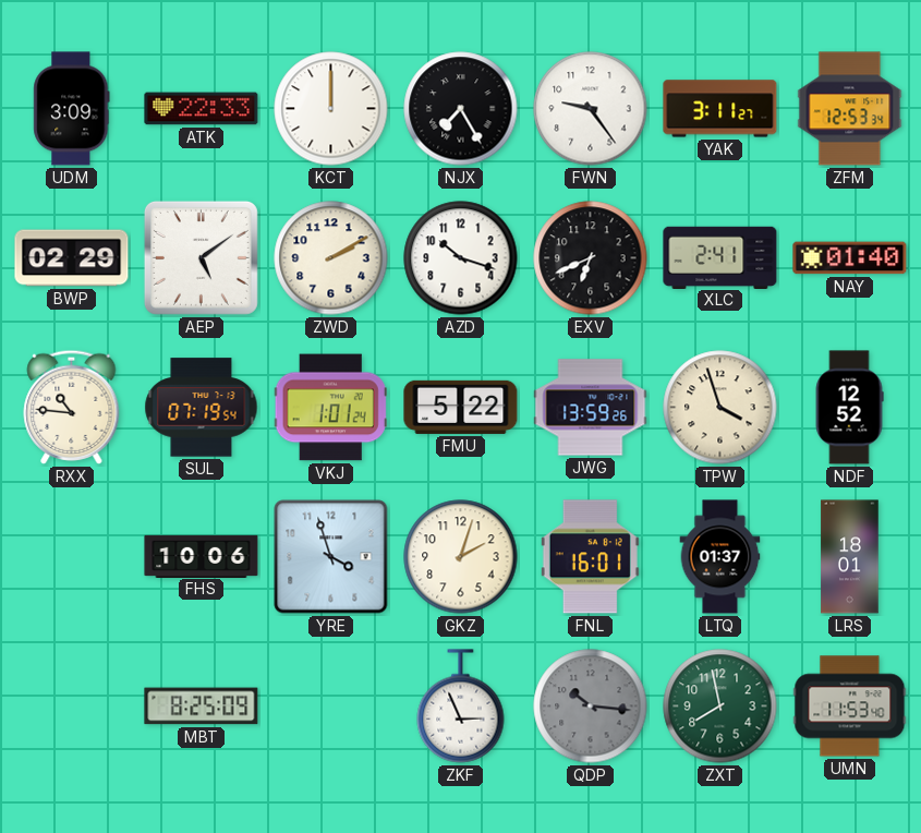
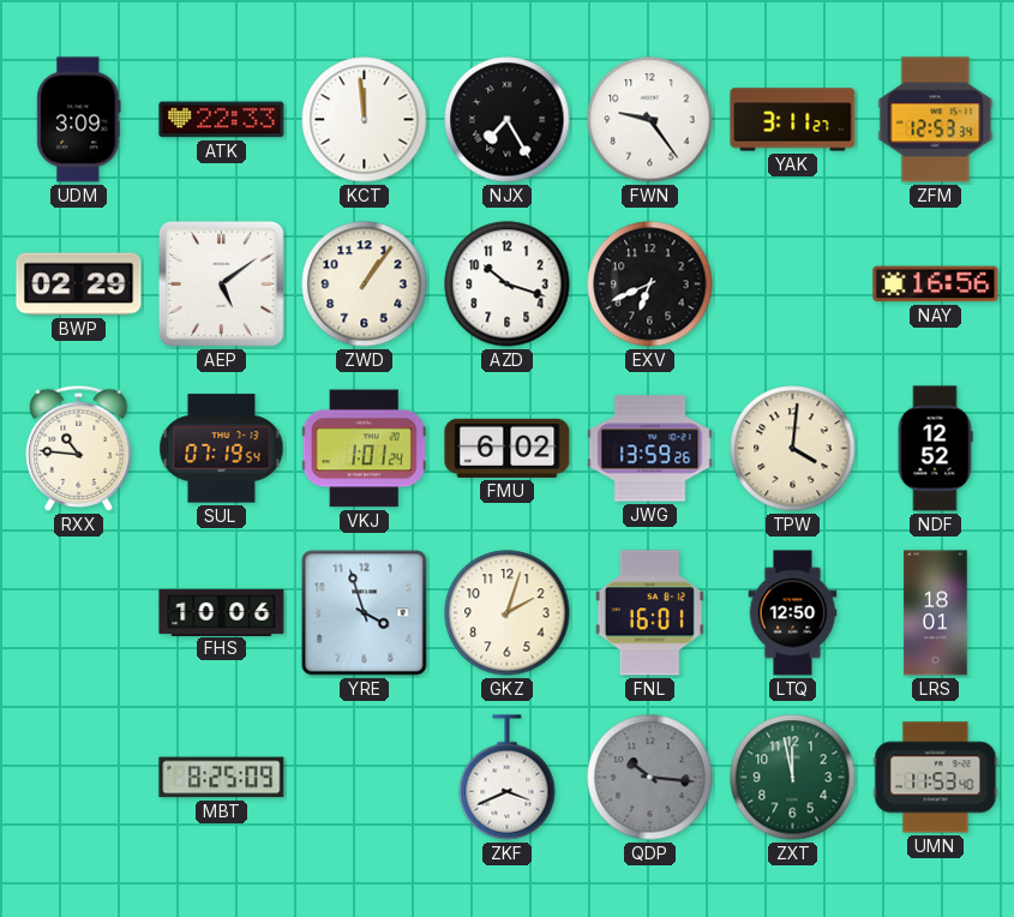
KCT: 12:00 -> 11:59 (365, 120)
ZWD: 2:10 -> 1:06 (365, 284)
XLC: 2:41 -> none (720, 257)
NAY: 01:40 -> 16:56 (936, 284)
FMU: 5:22 -> 6:02 (508, 448)
TPW: 3:57 -> 4:01 (793, 449)
LTQ: 01:37 -> 12:50 (793, 613)
ZKF: 2:56 -> 3:41 (508, 778)
ZXT: 7:58 -> 11:58 (793, 778)
